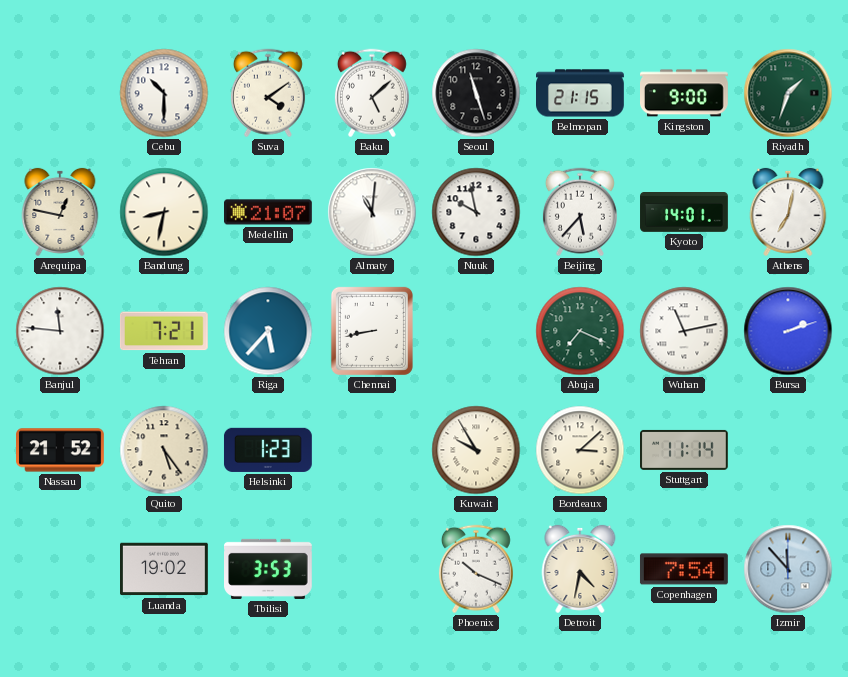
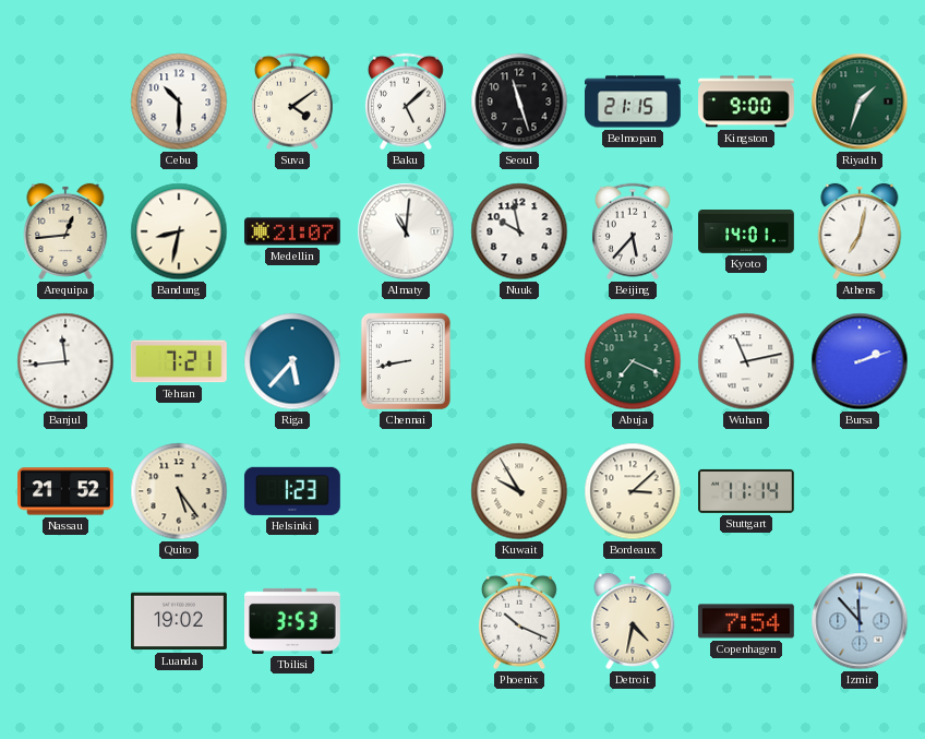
Arequipa: 12:47 -> 12:44 (65, 231)
Banjul: 11:46 -> 11:44 (65, 361)
